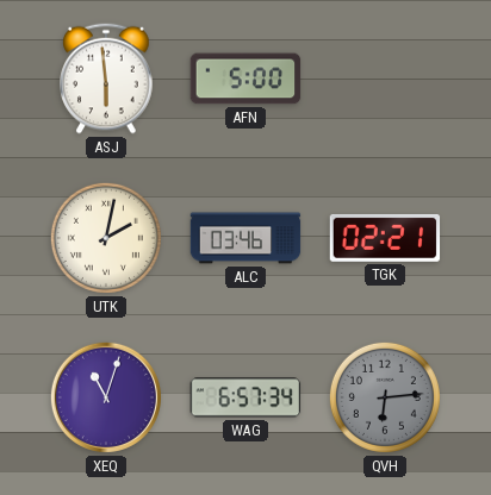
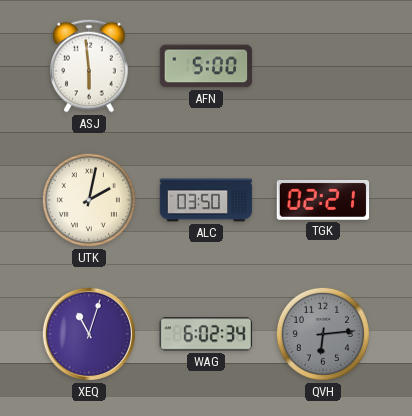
ALC: 03:46 -> 03:50 (206, 200)
WAG: 6:57 -> 6:02 (206, 334)
